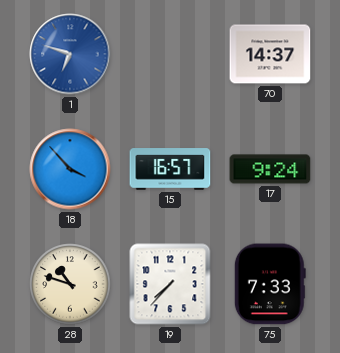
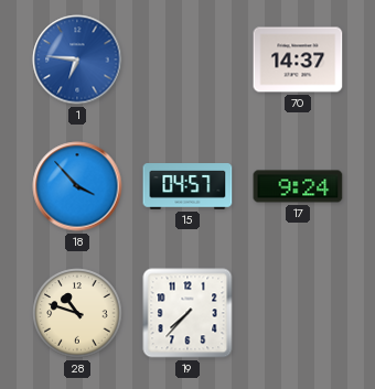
1: 6:48 -> 6:46 (77, 60)
15: 16:57 -> 04:57 (187, 186)
75: 7:33 -> none (270, 284)
